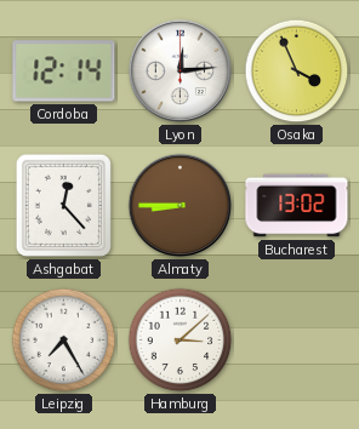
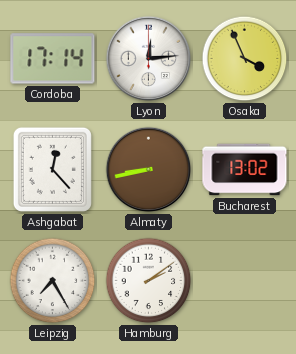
Cordoba: 12:14 -> 17:14 (53, 59)
Almaty: 8:45 -> 8:43 (149, 170)
Hamburg: 3:08 -> 2:09 (149, 281)
